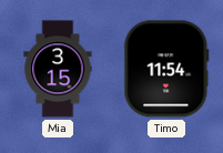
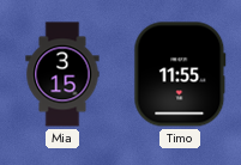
Timo: 11:54 -> 11:55 (180, 74)
